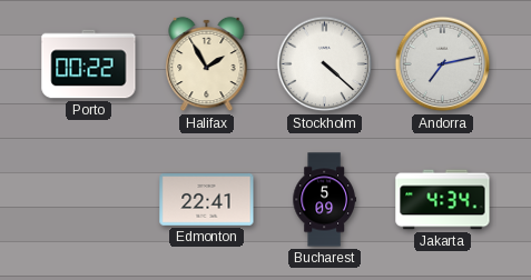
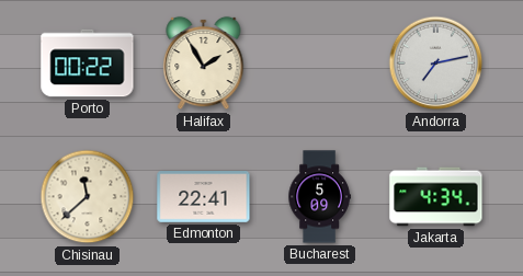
Stockholm: 4:22 -> none (325, 64)
Chisinau: none -> 11:38 (88, 197)
